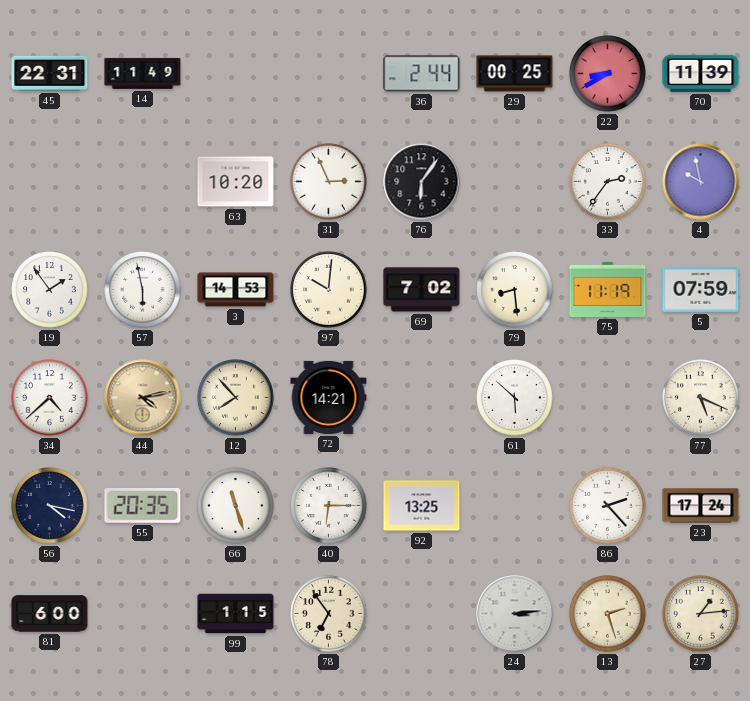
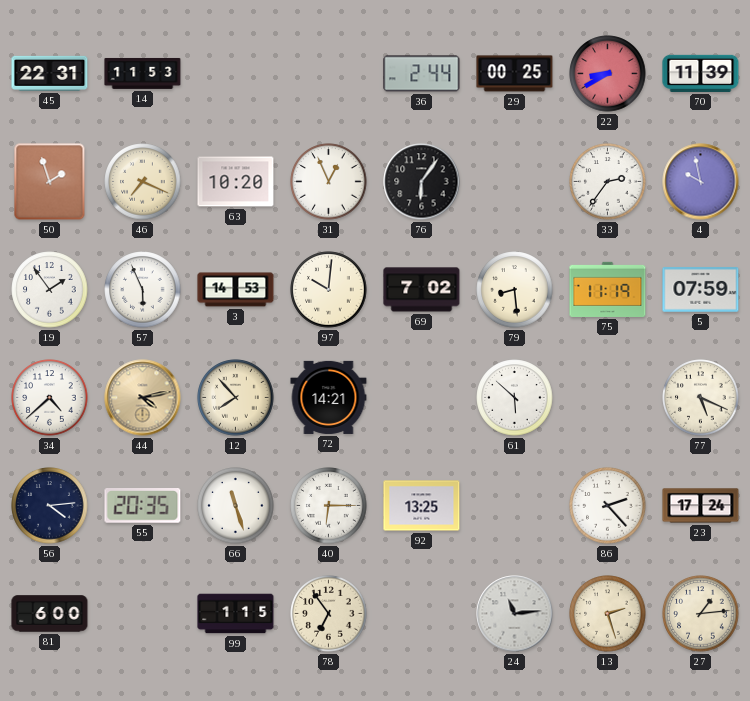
14: 11:49 -> 11:53 (143, 73)
50: none -> 1:57 (50, 182)
46: none -> 7:19 (143, 182)
31: 2:56 -> 12:56 (329, 182)
57: 5:58 -> 5:56 (143, 290)
56: 4:17 -> 4:14 (50, 506)
24: 3:14 -> 11:14 (515, 614)
